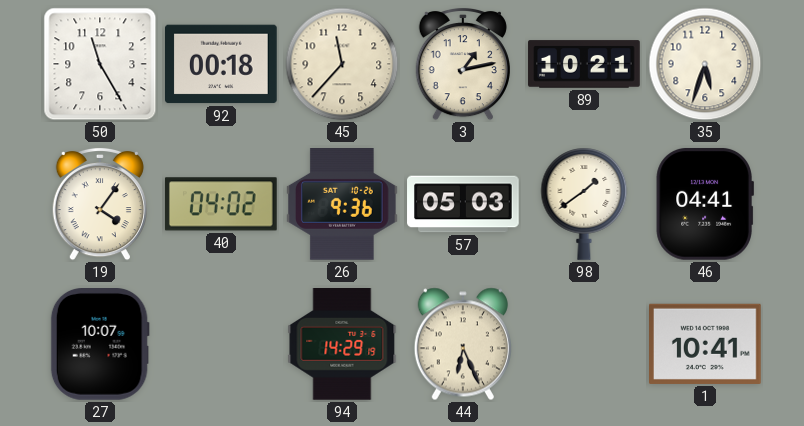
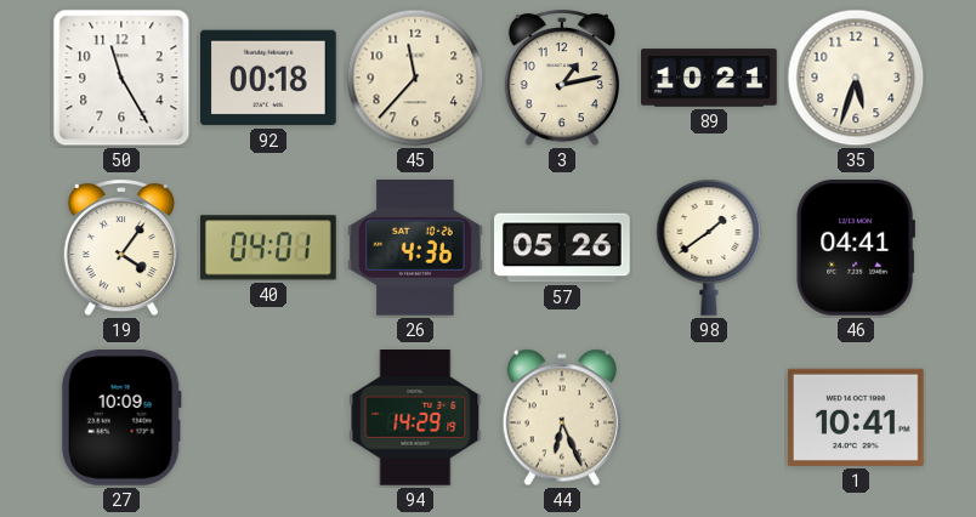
40: 04:02 -> 04:01 (268, 248)
26: 9:36 -> 4:36 (416, 249)
57: 05:03 -> 05:26 (562, 248)
27: 10:07 -> 10:09 (121, 419)
